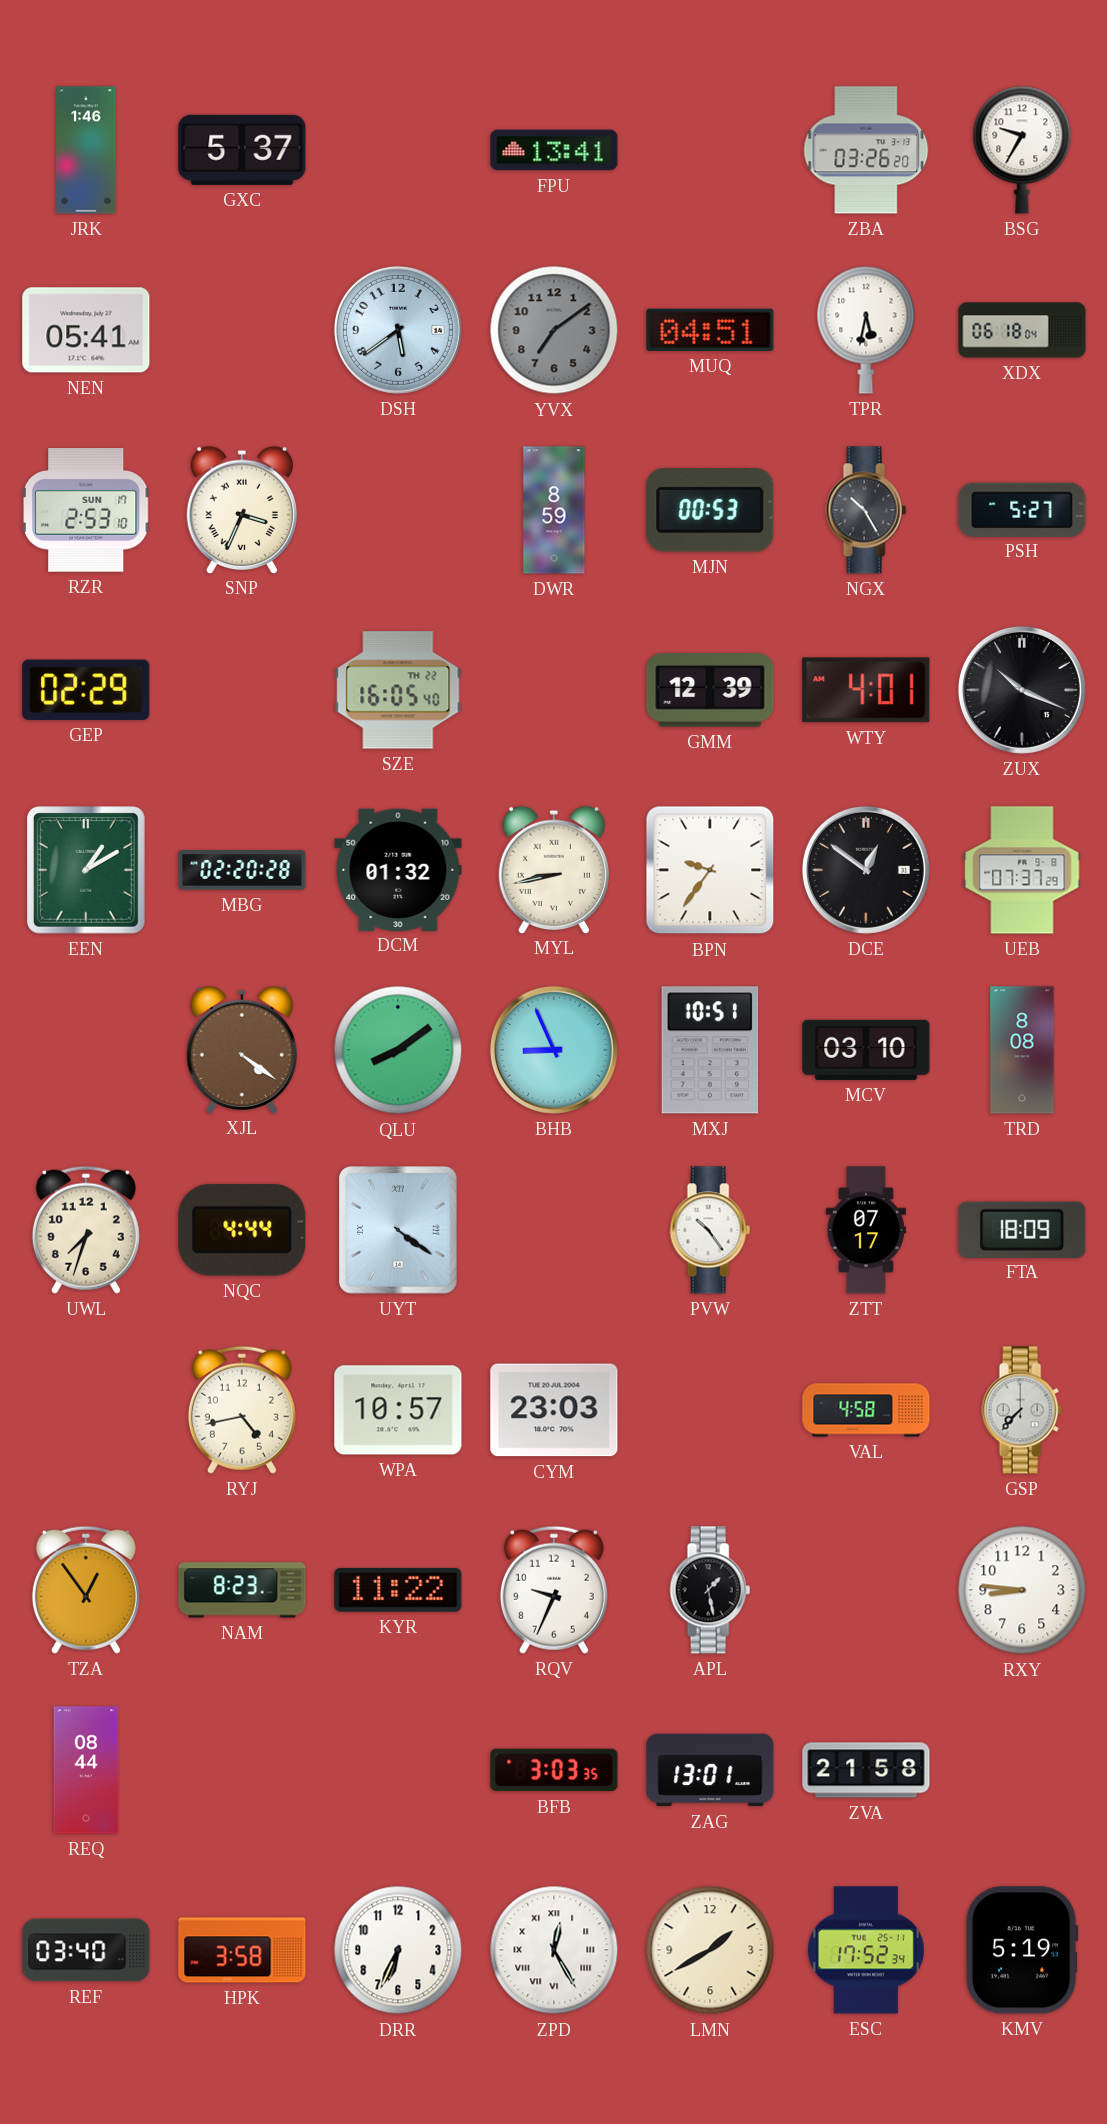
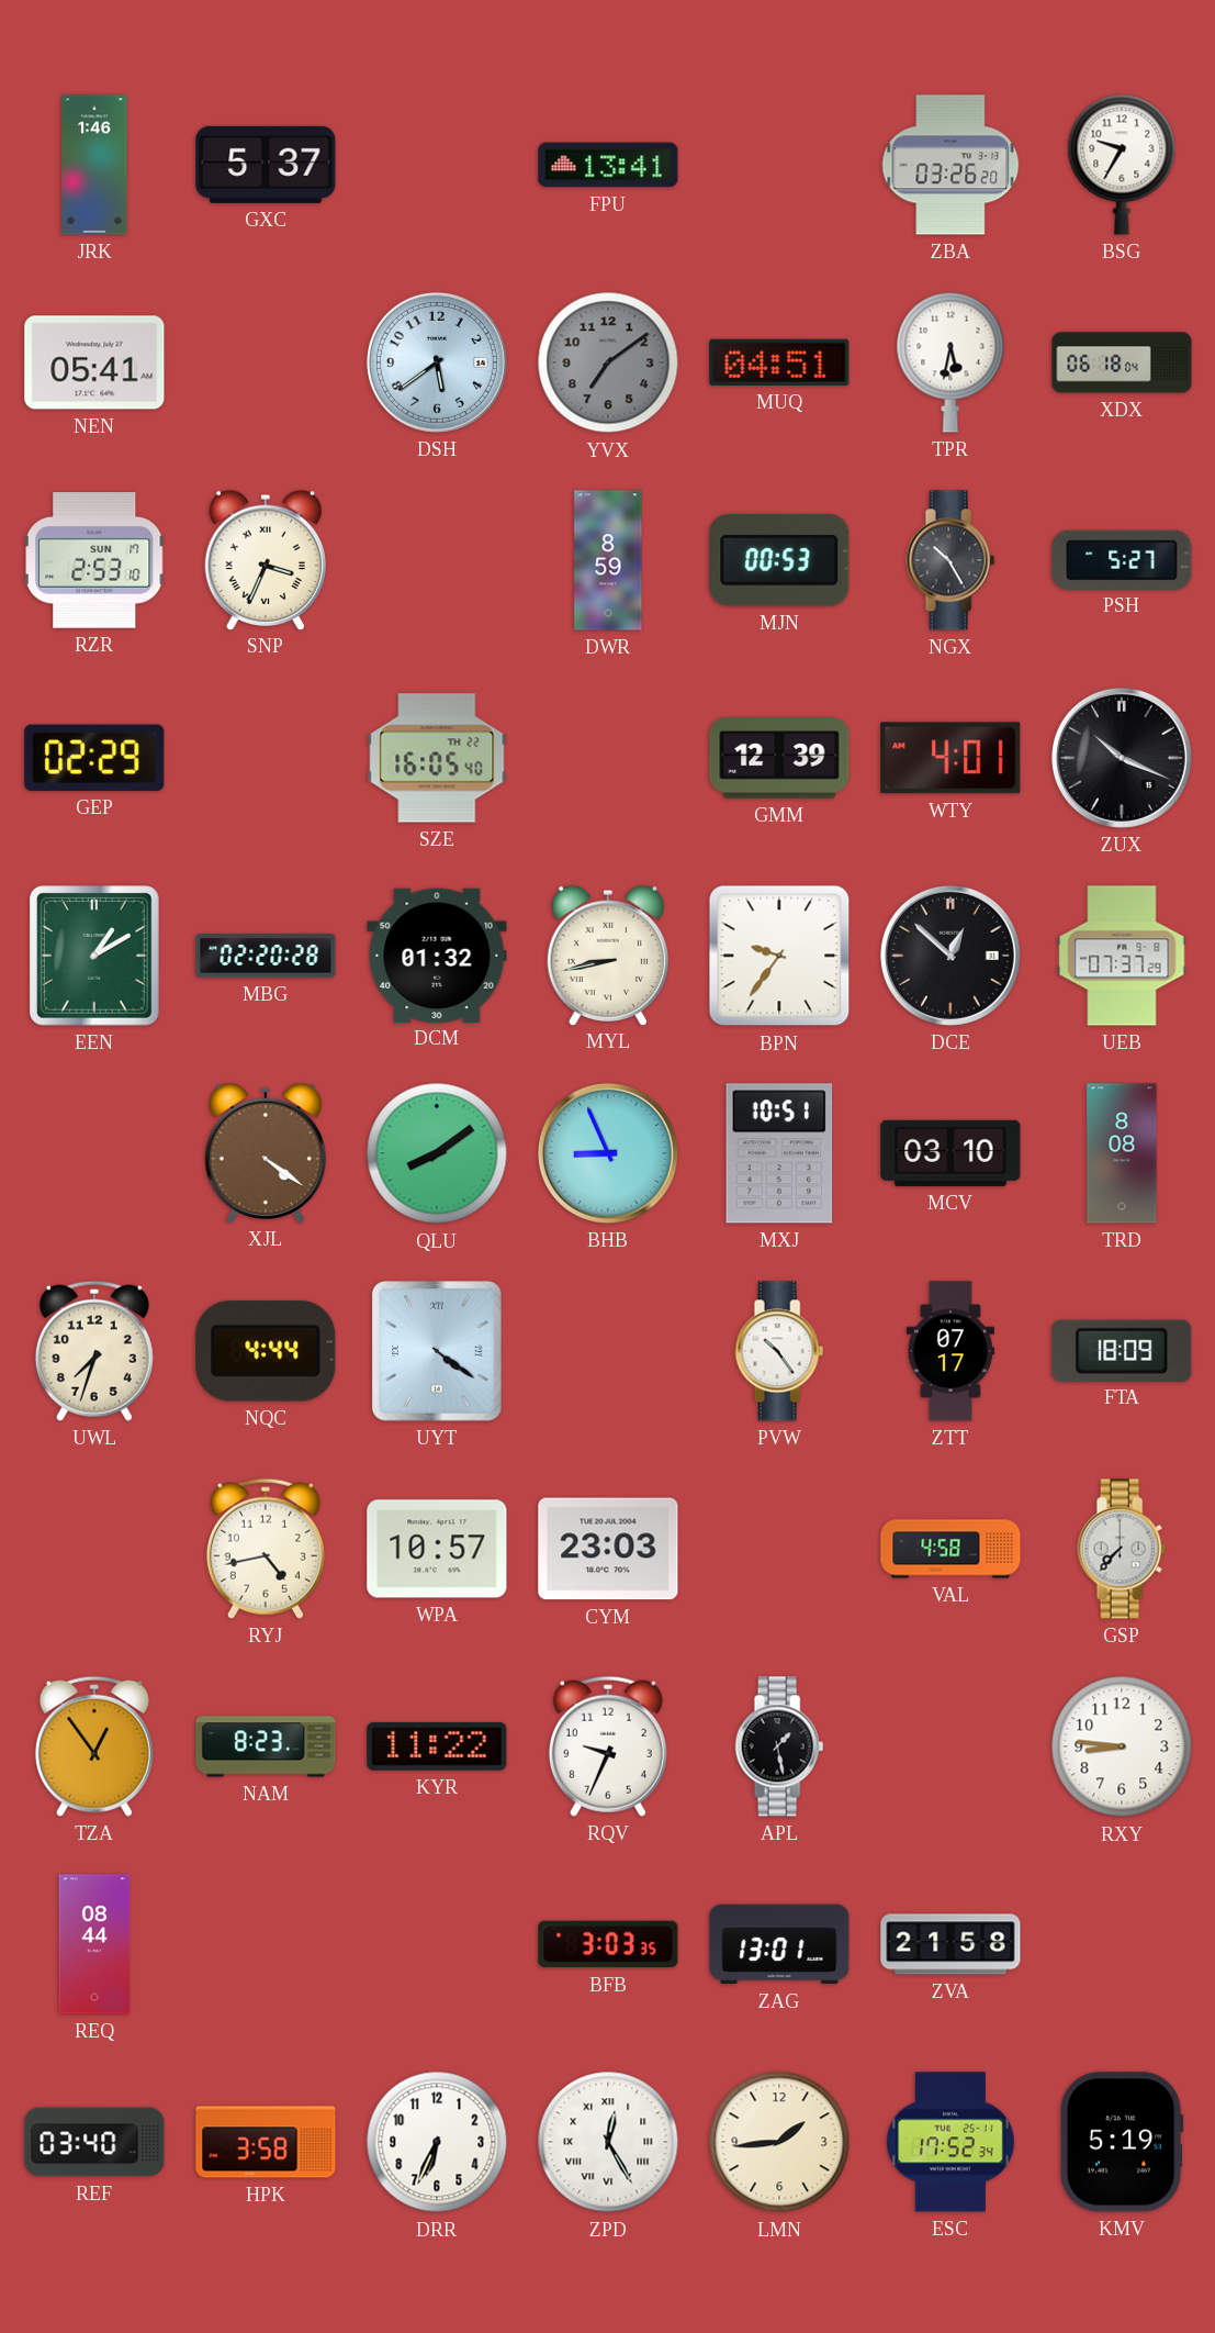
DCE: 12:51 -> 12:52 (950, 956)
LMN: 1:40 -> 1:44 (779, 2142)
